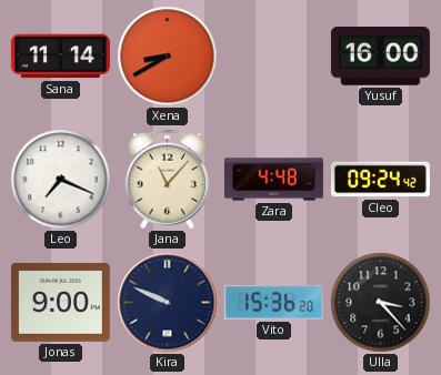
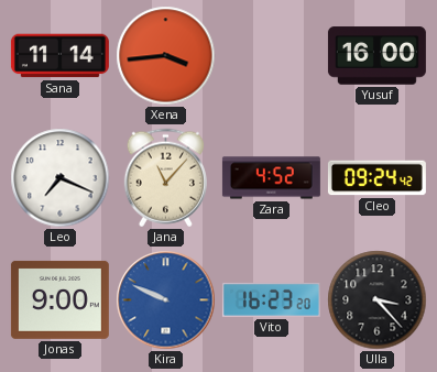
Xena: 8:40 -> 3:44 (166, 56)
Zara: 4:48 -> 4:52 (271, 178)
Kira dial: navy -> blue (166, 300)
Vito: 15:36 -> 16:23 (271, 299)
